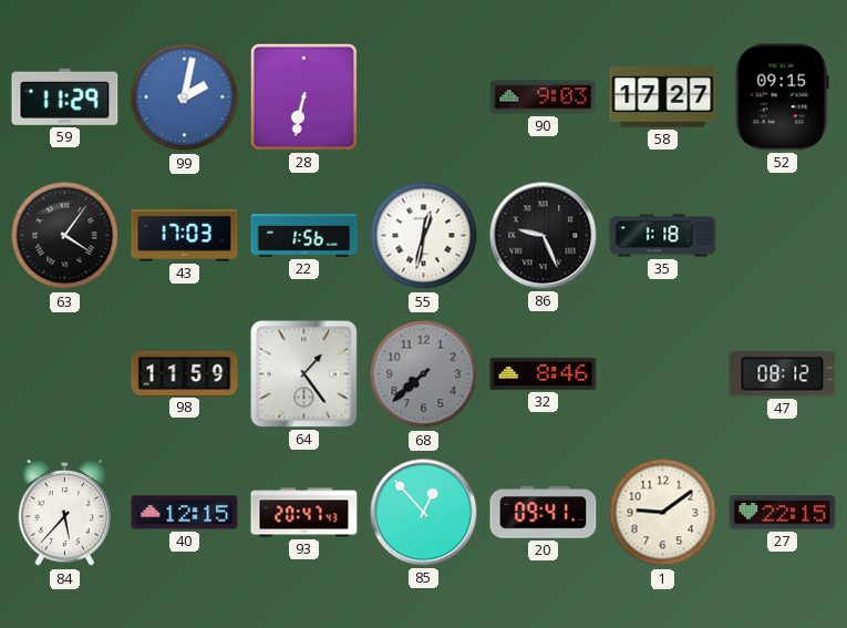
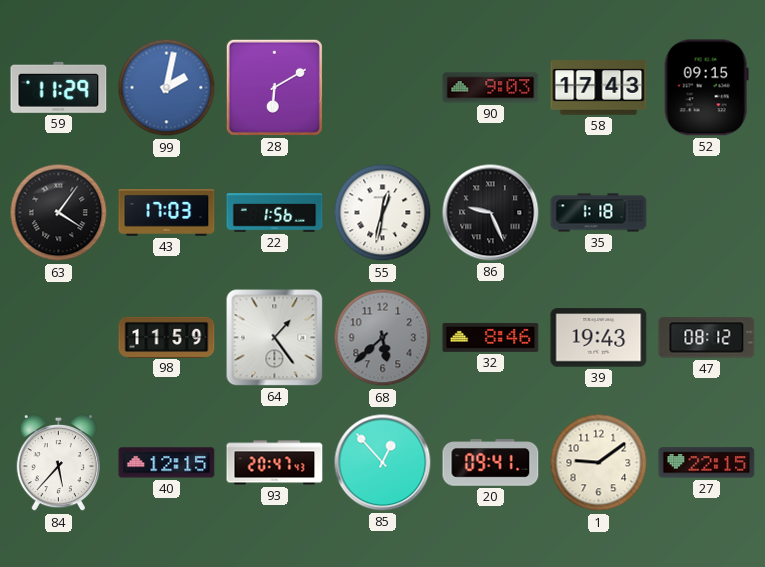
28: 6:32 -> 6:10 (274, 87)
58: 17:27 -> 17:43 (599, 88)
68: 7:38 -> 5:38 (383, 338)
39: none -> 19:43 (599, 338)
